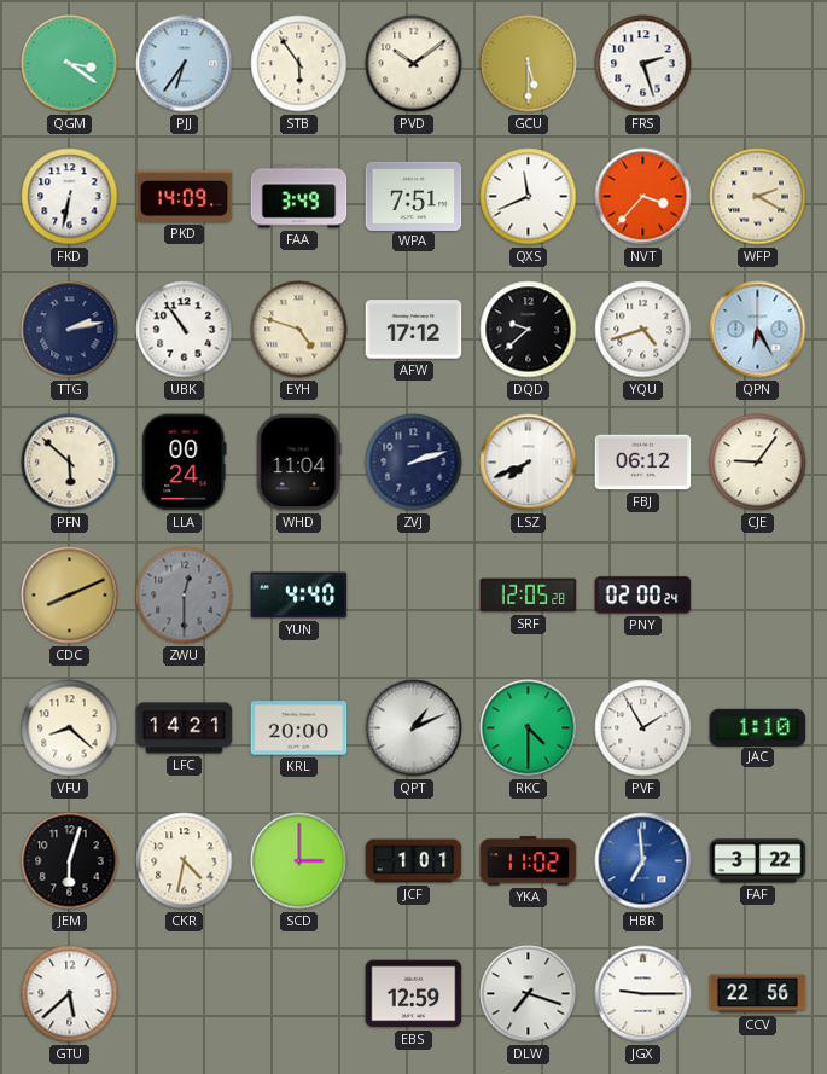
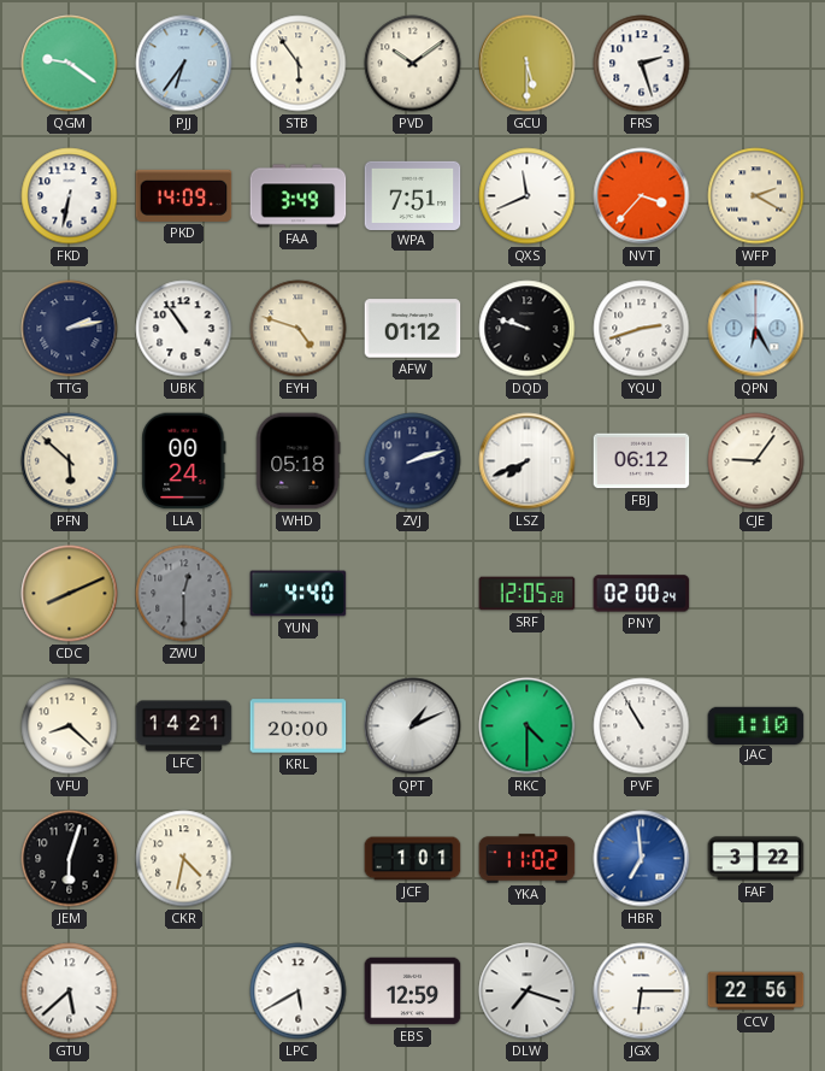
QGM: 3:21 -> 9:21 (70, 64)
AFW: 17:12 -> 01:12 (413, 329)
DQD: 9:38 -> 9:48 (528, 329)
YQU: 4:42 -> 2:42 (642, 329)
WHD: 11:04 -> 05:18 (297, 461)
PVF: 1:55 -> 10:55 (642, 726)
SCD: 3:00 -> none (299, 861)
LPC: none -> 5:40 (299, 991)
JGX: 9:15 -> 6:15 (642, 991)
